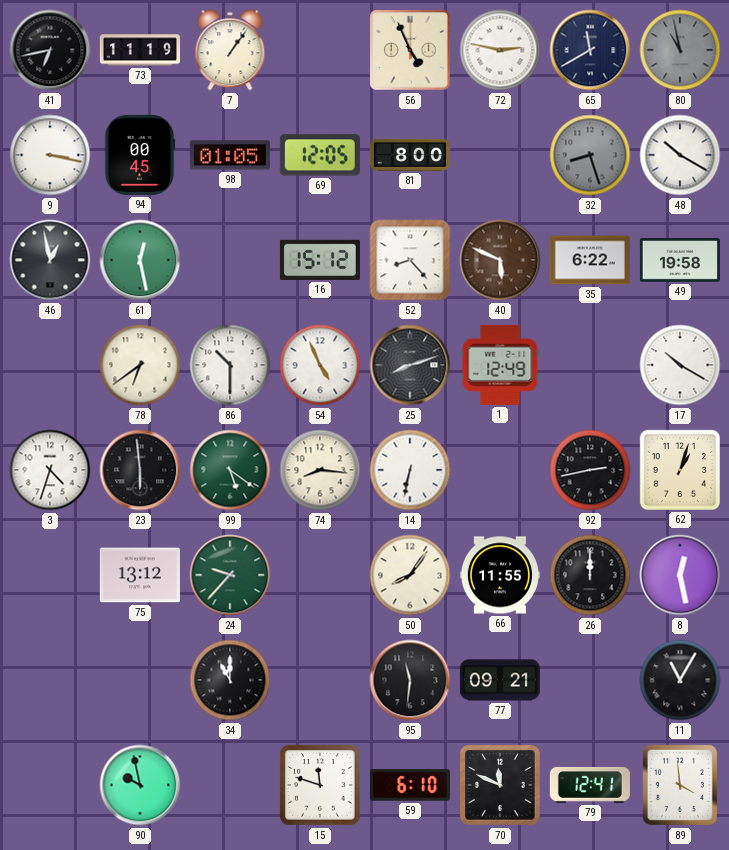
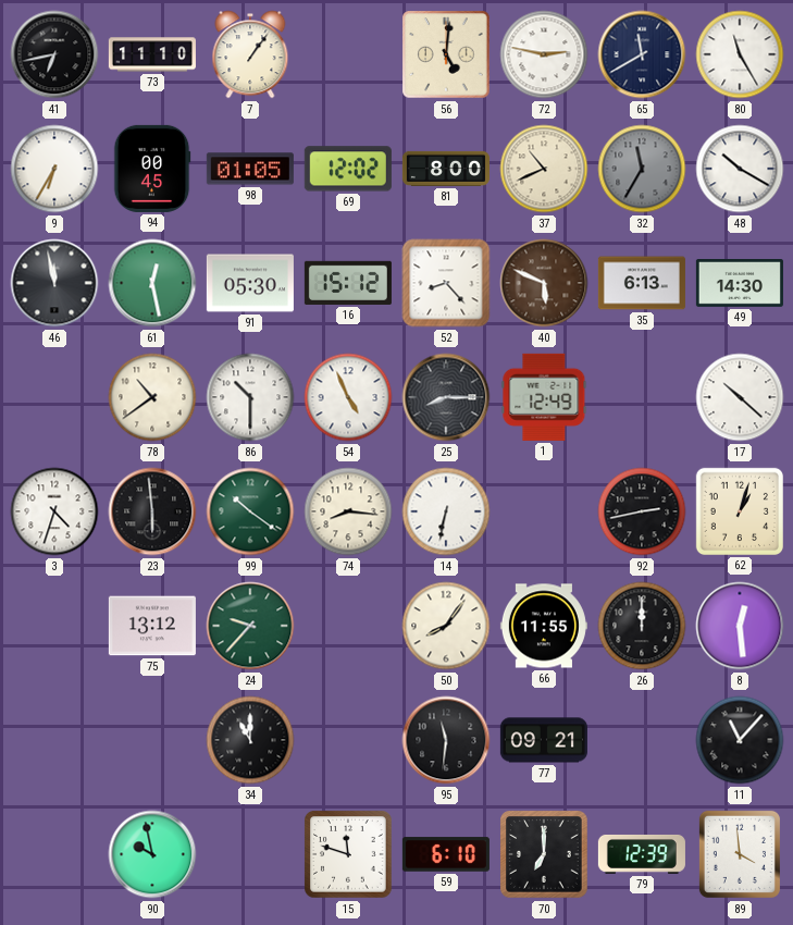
73: 11:19 -> 11:10 (152, 54)
56: 4:56 -> 5:01 (446, 54)
80: 10:58 -> 11:25 (740, 54)
80 dial: grey -> white (740, 54)
9: 3:17 -> 6:35 (54, 169)
69: 12:05 -> 12:02 (348, 169)
37: none -> 10:41 (544, 169)
32: 8:27 -> 11:35 (642, 169)
46: 12:58 -> 11:58 (54, 283)
91: none -> 05:30 (250, 283)
35: 6:22 -> 6:13 (642, 283)
49: 19:58 -> 14:30 (740, 284)
78: 6:39 -> 10:39 (152, 397)
25: 8:12 -> 8:15 (446, 397)
17: 10:20 -> 10:22 (740, 397)
99: 5:21 -> 10:21 (250, 511)
8: 12:28 -> 12:29 (740, 626)
11: 11:05 -> 11:07 (740, 740)
70: 11:49 -> 7:00 (544, 854)
79: 12:41 -> 12:39 (642, 854)
